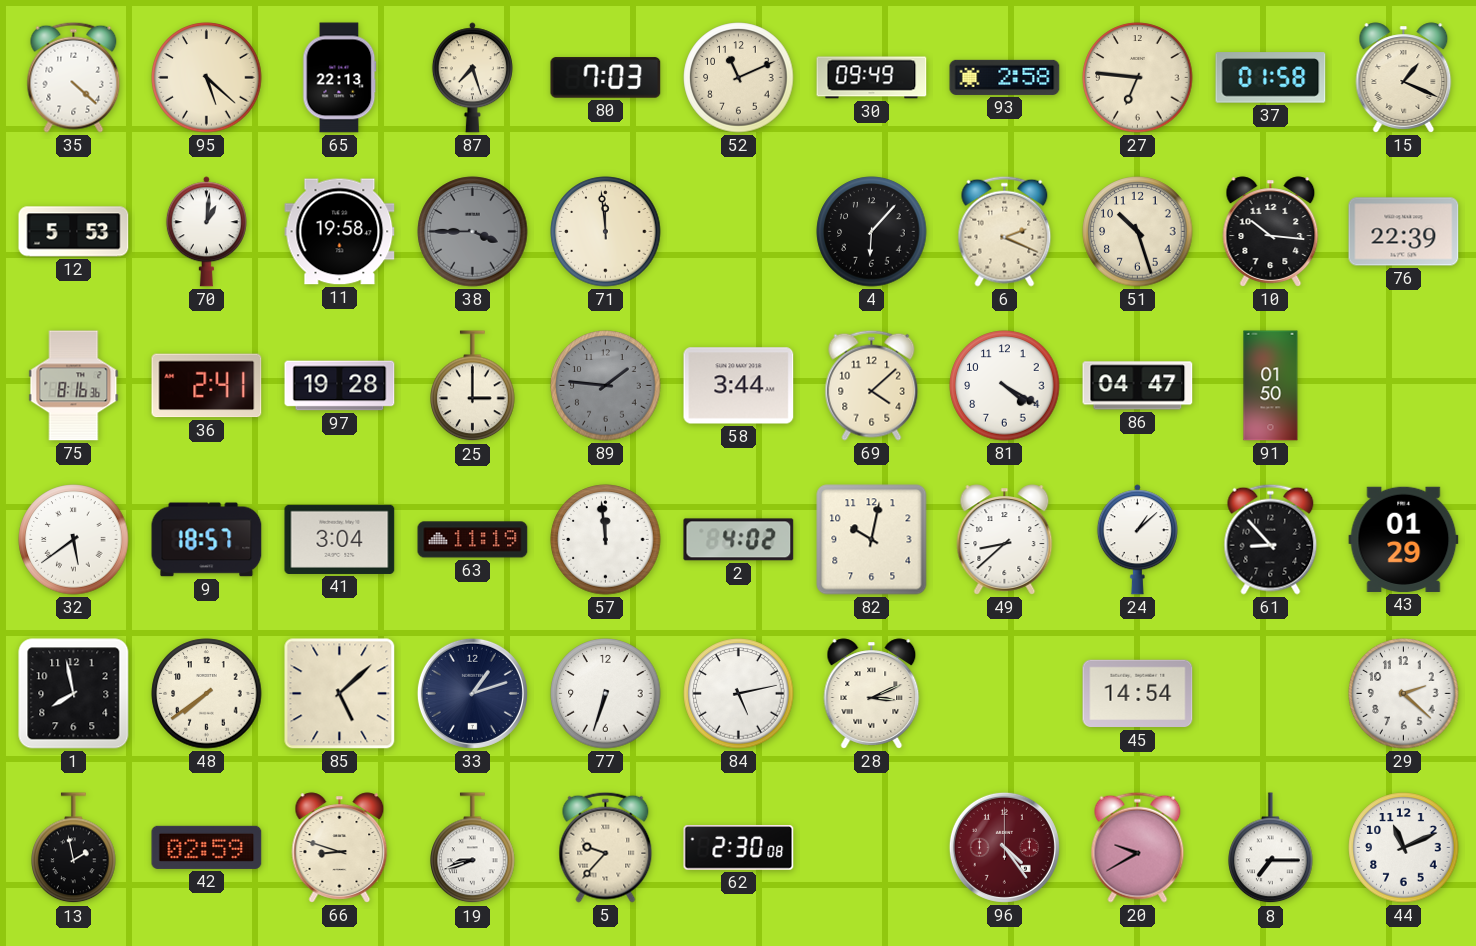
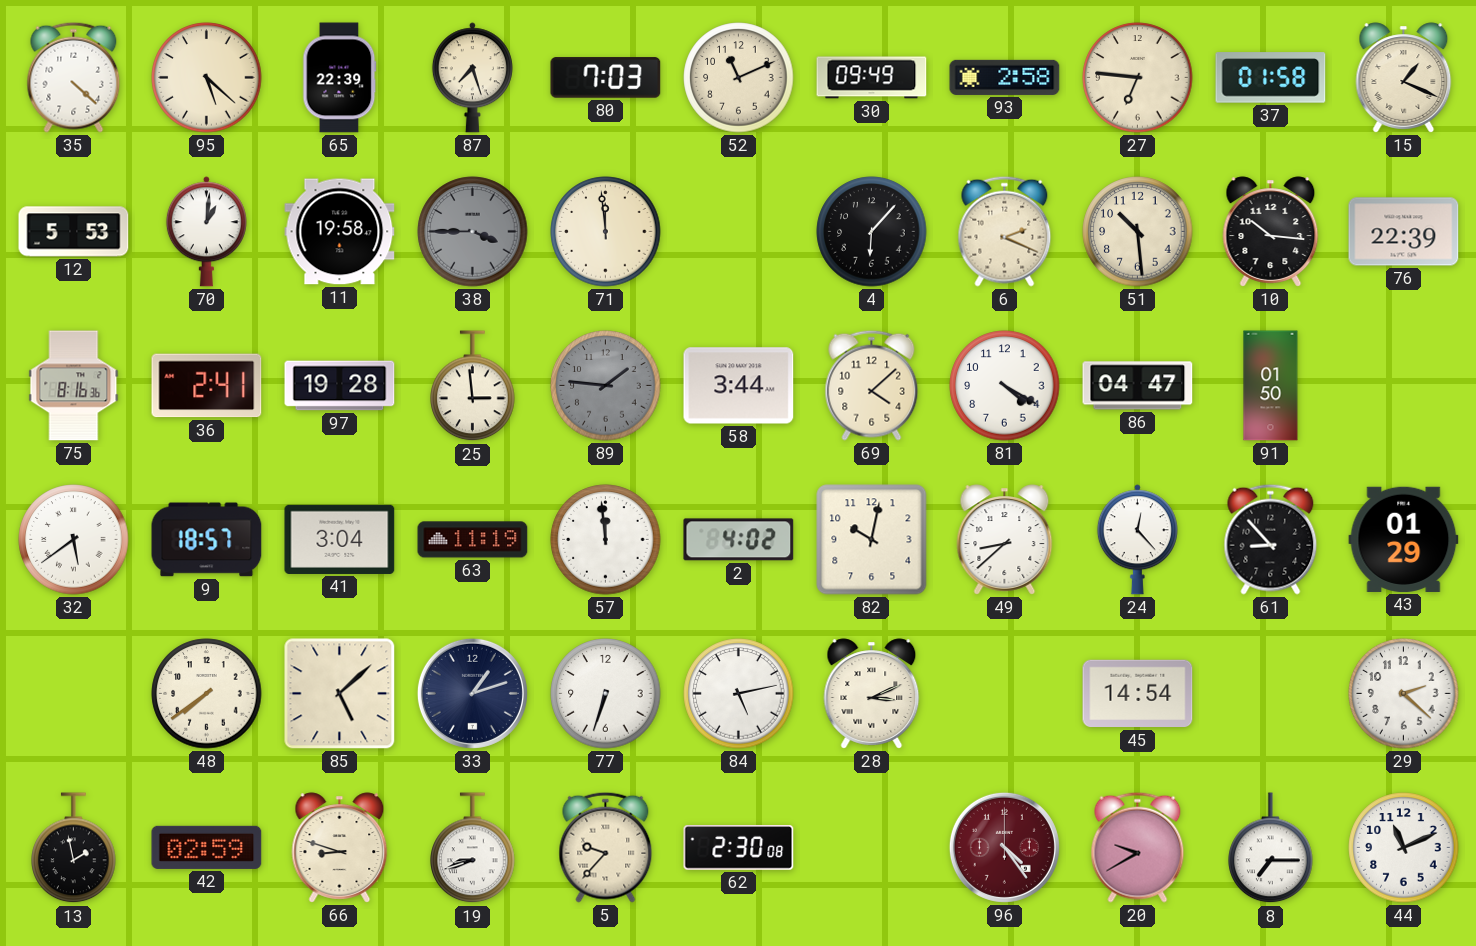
65: 22:13 -> 22:39 (340, 78)
51: 10:27 -> 10:29 (1138, 232)
25: 3:00 -> 2:59 (473, 386)
24: 1:08 -> 12:23 (1137, 540)
1: 7:58 -> none (74, 694)
